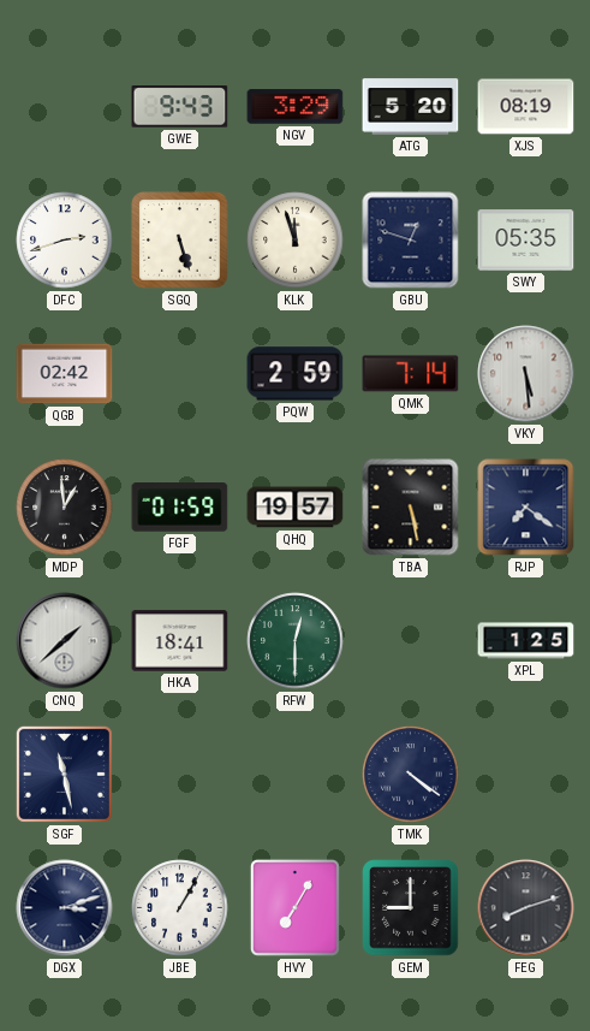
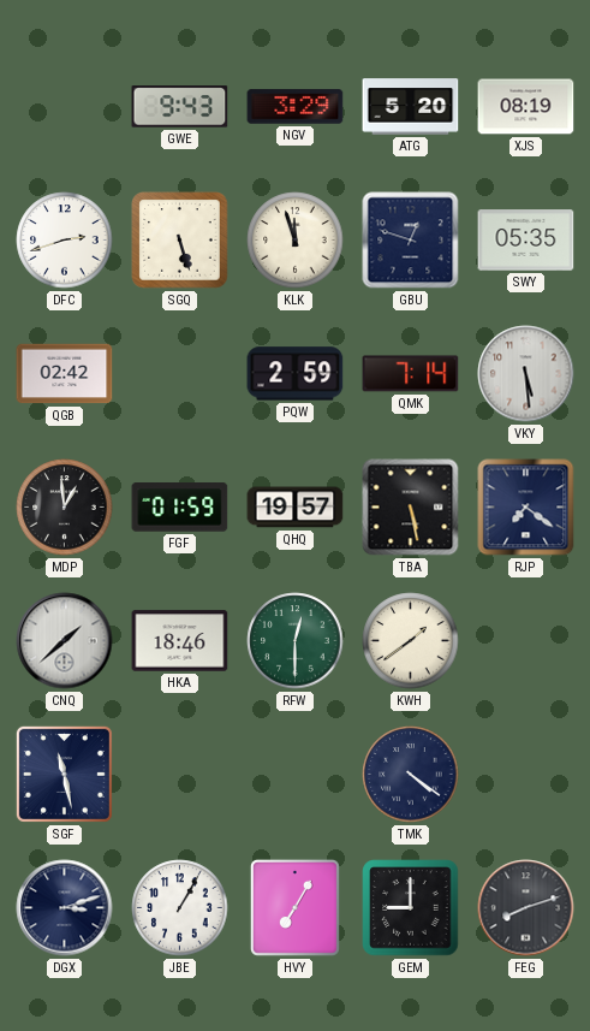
HKA: 18:41 -> 18:46 (180, 641)
KWH: none -> 1:39 (411, 641)
XPL: 1:25 -> none (526, 641)
